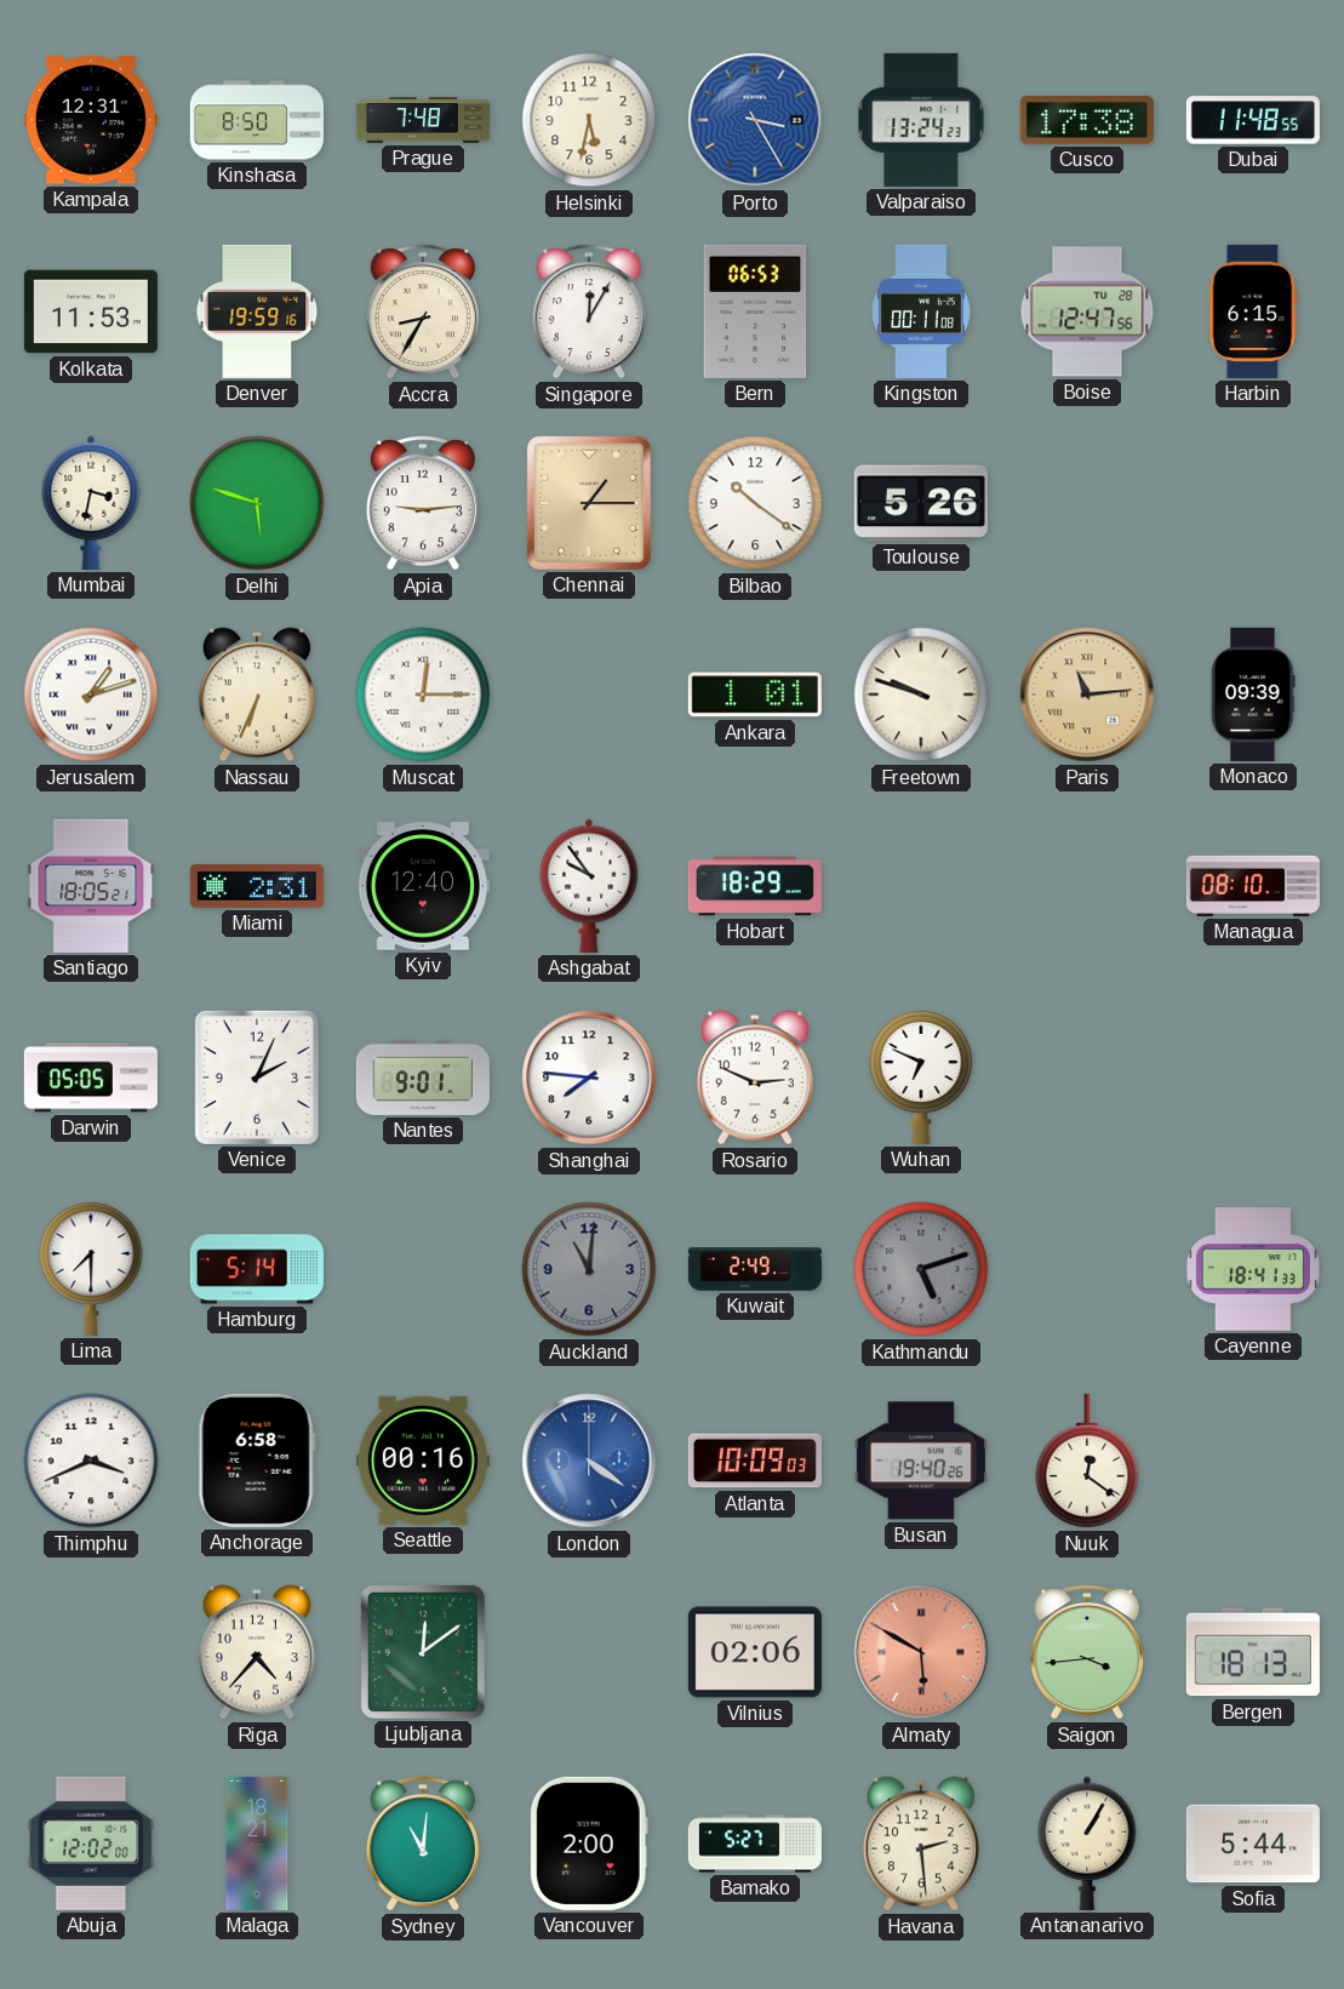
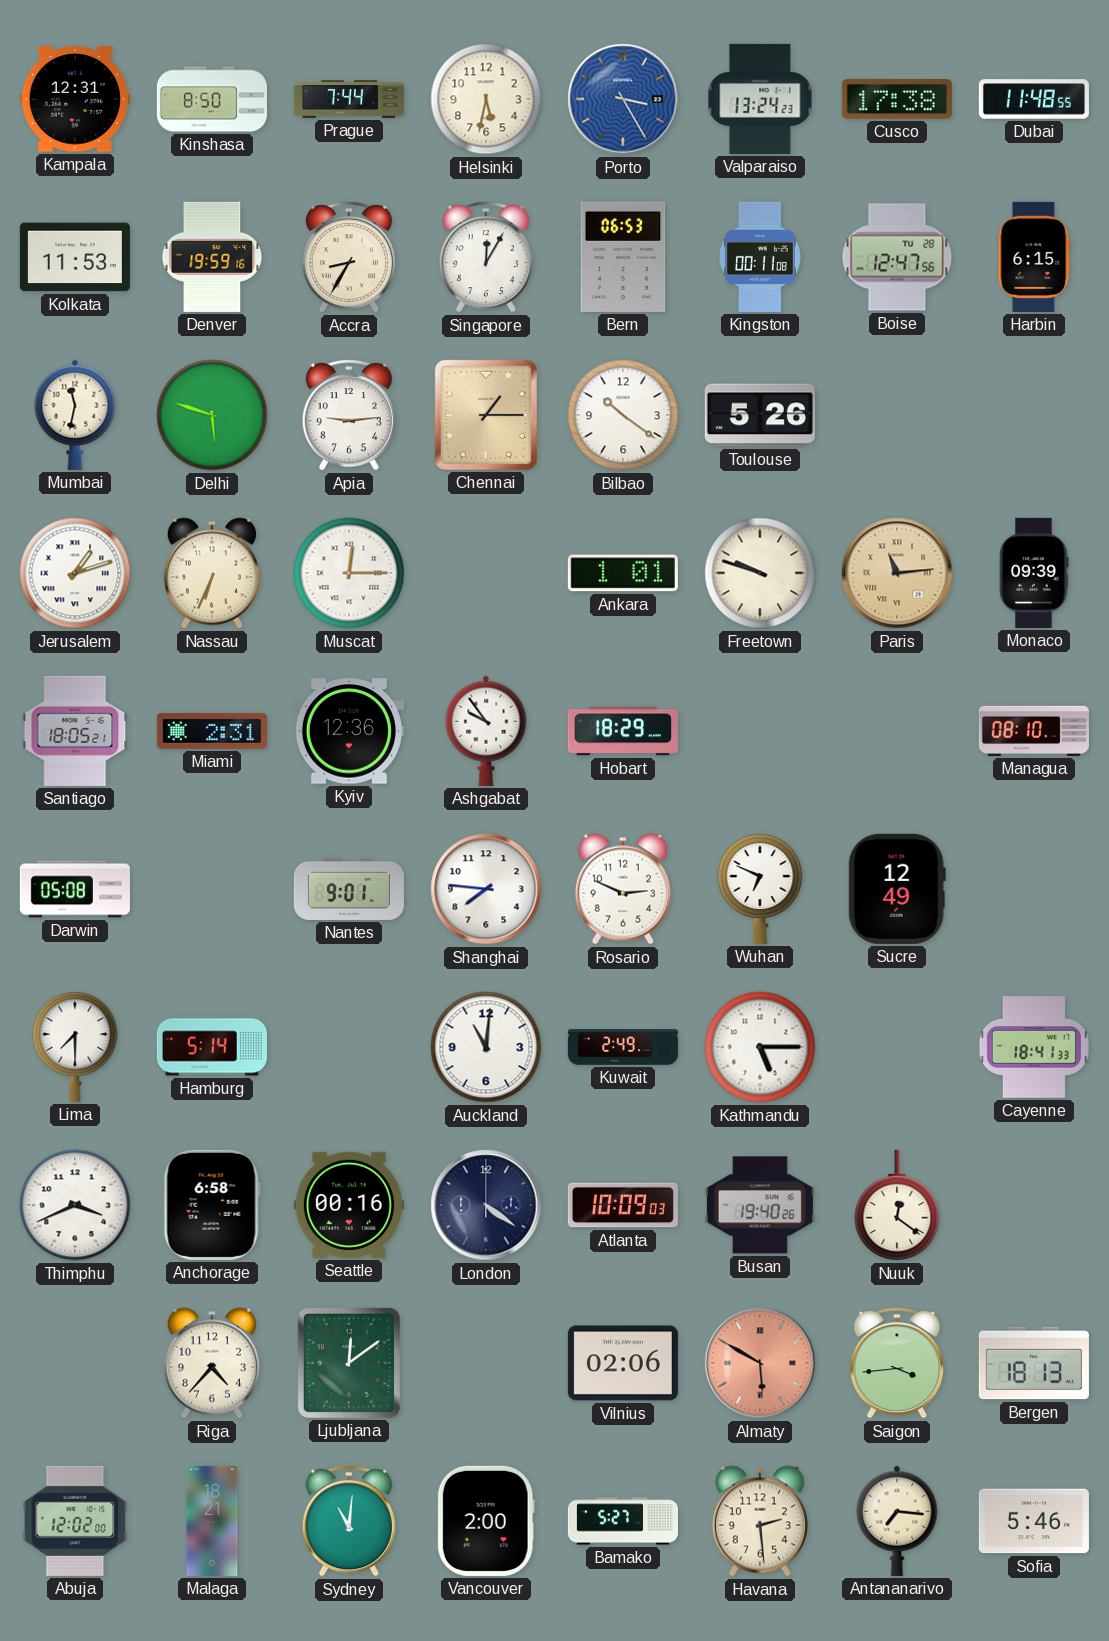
Prague: 7:48 -> 7:44 (349, 99)
Mumbai: 3:32 -> 11:32 (75, 415)
Kyiv: 12:40 -> 12:36 (349, 731)
Darwin: 05:05 -> 05:08 (75, 889)
Venice: 2:04 -> none (257, 1078)
Sucre: none -> 12:49 (897, 889)
Auckland dial: grey -> white (486, 1047)
Kathmandu: 5:12 -> 5:15 (760, 1047)
Kathmandu dial: grey -> white (760, 1047)
London dial: blue -> navy (486, 1205)
Antananarivo: 1:05 -> 7:16 (897, 1521)
Sofia: 5:44 -> 5:46 (1034, 1521)
